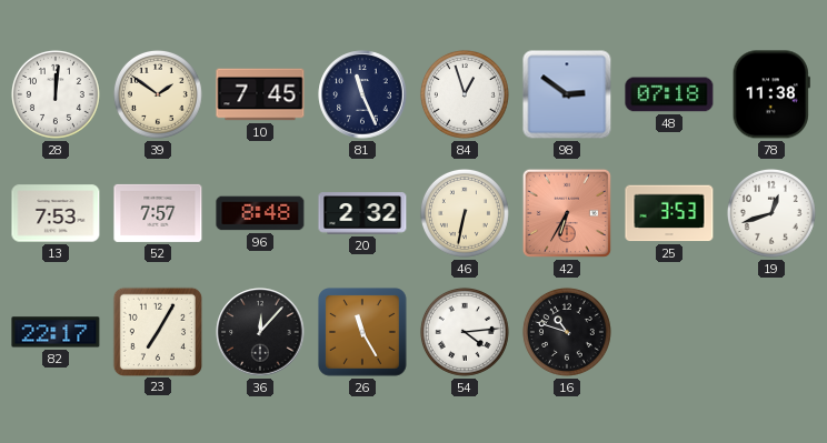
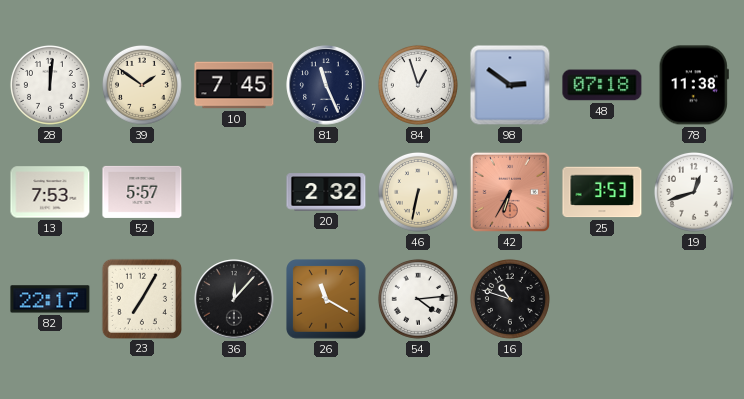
52: 7:57 -> 5:57 (142, 192)
96: 8:48 -> none (260, 213)
26: 11:25 -> 11:20 (327, 300)
